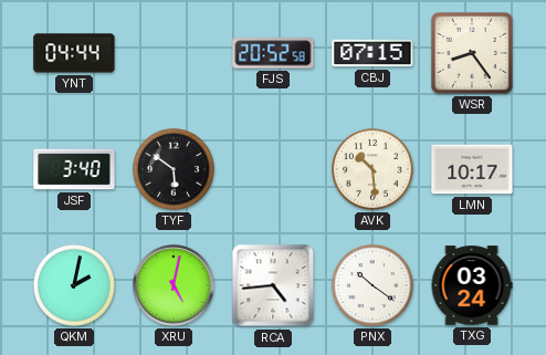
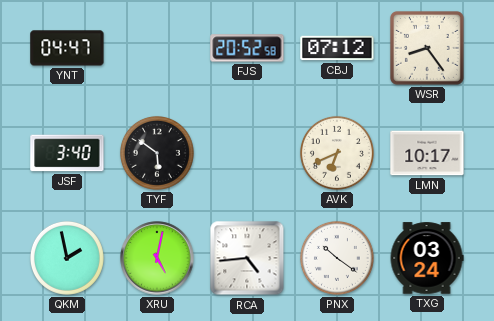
YNT: 04:44 -> 04:47 (67, 48)
CBJ: 07:15 -> 07:12 (337, 48)
AVK: 10:29 -> 6:41 (337, 153)
QKM: 2:02 -> 1:58 (67, 258)
